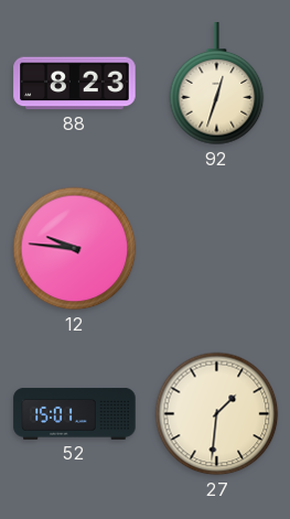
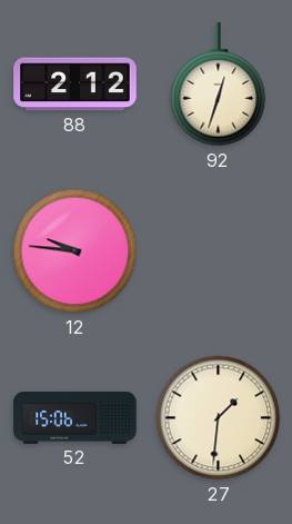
88: 8:23 -> 2:12 (75, 85)
52: 15:01 -> 15:06 (75, 417)
